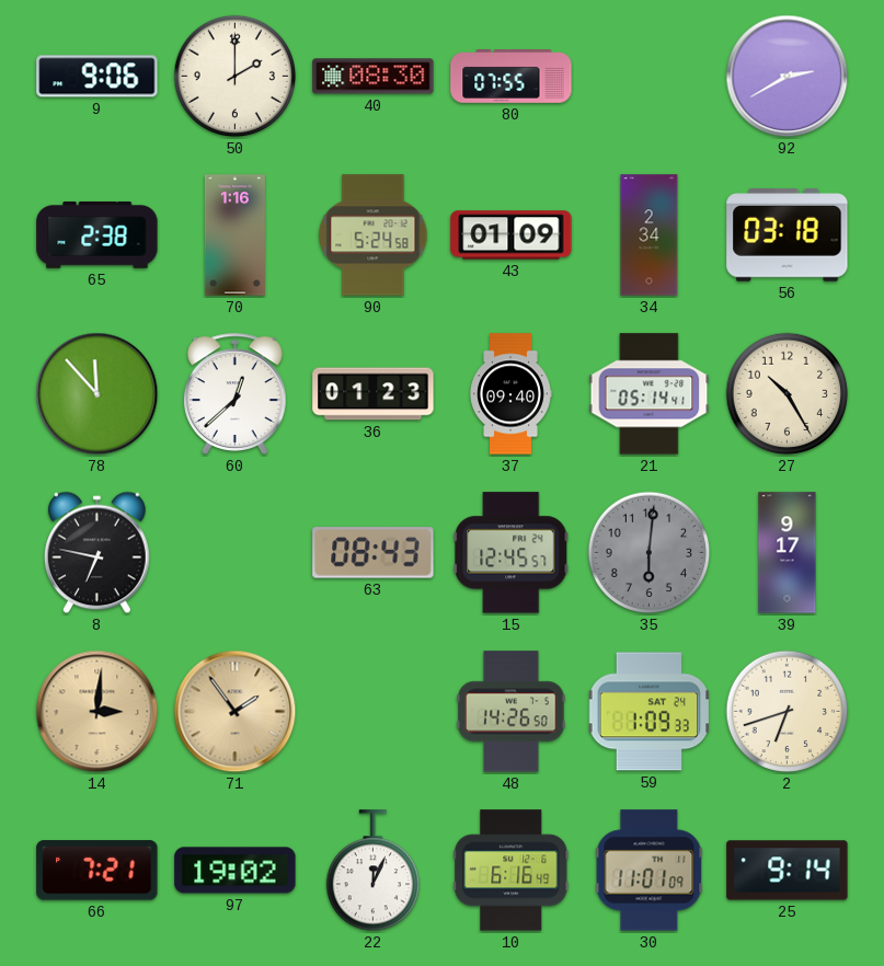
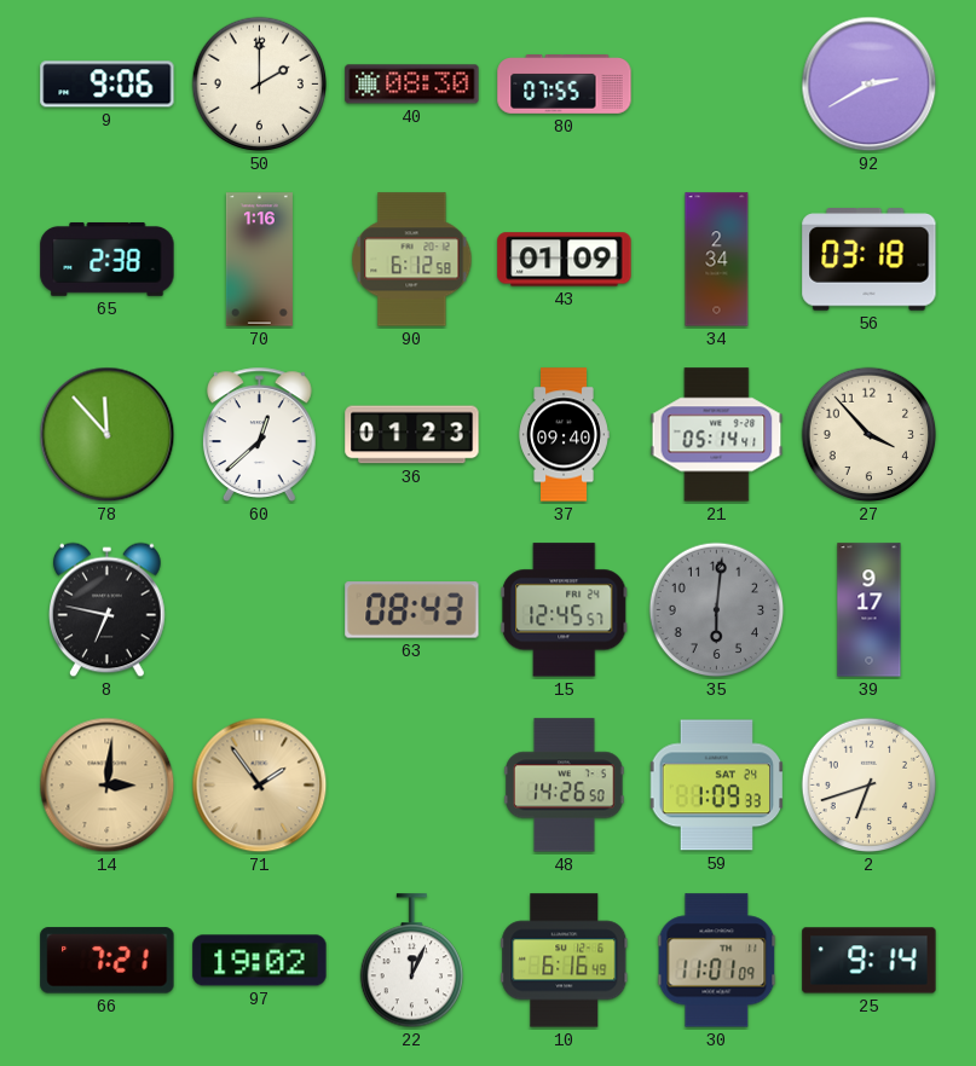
90: 5:24 -> 6:12 (412, 260)
27: 10:25 -> 3:53 (870, 435)
